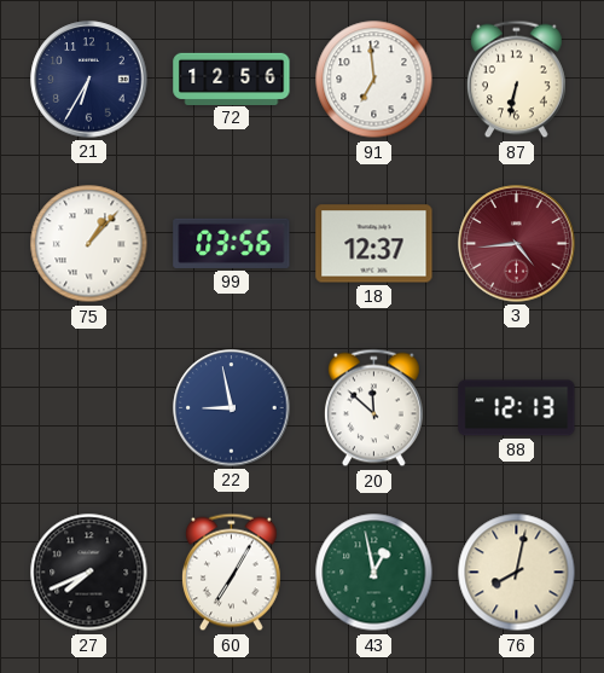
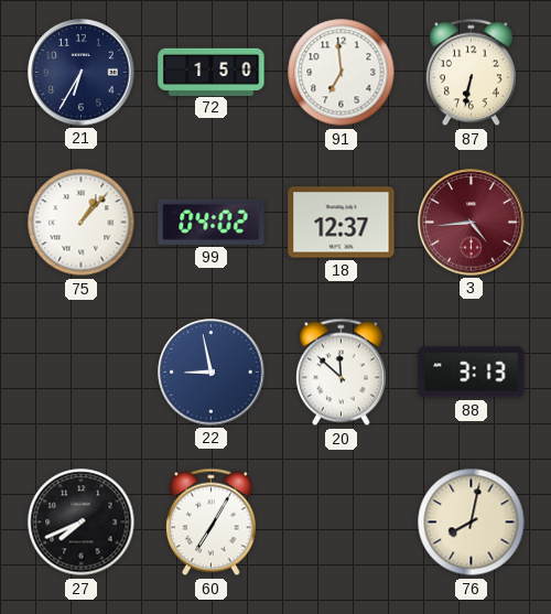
72: 12:56 -> 1:50 (212, 72)
99: 03:56 -> 04:02 (212, 222)
88: 12:13 -> 3:13 (472, 373)
43: 12:58 -> none (374, 573)
